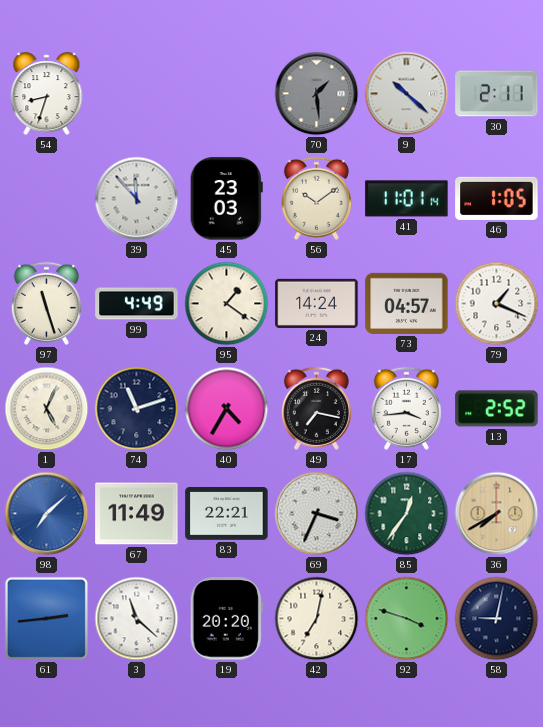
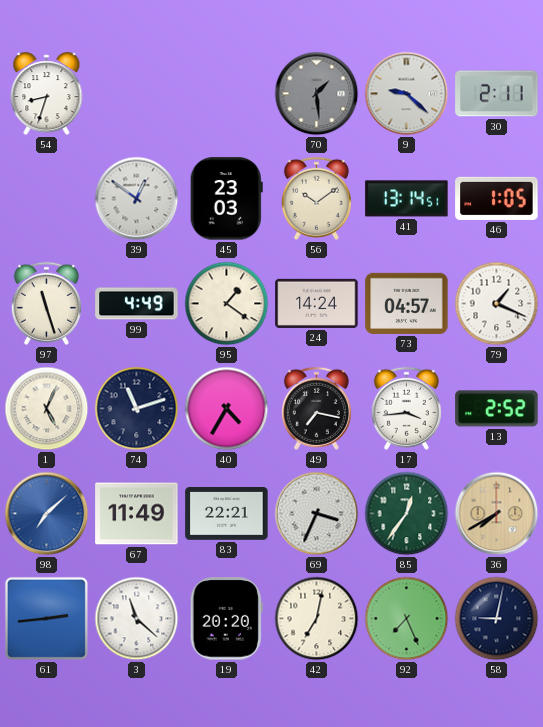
9: 10:22 -> 9:22 (407, 94)
39: 11:53 -> 12:51 (137, 199)
41: 11:01 -> 13:14 (407, 199)
92: 3:48 -> 7:26 (407, 619)
